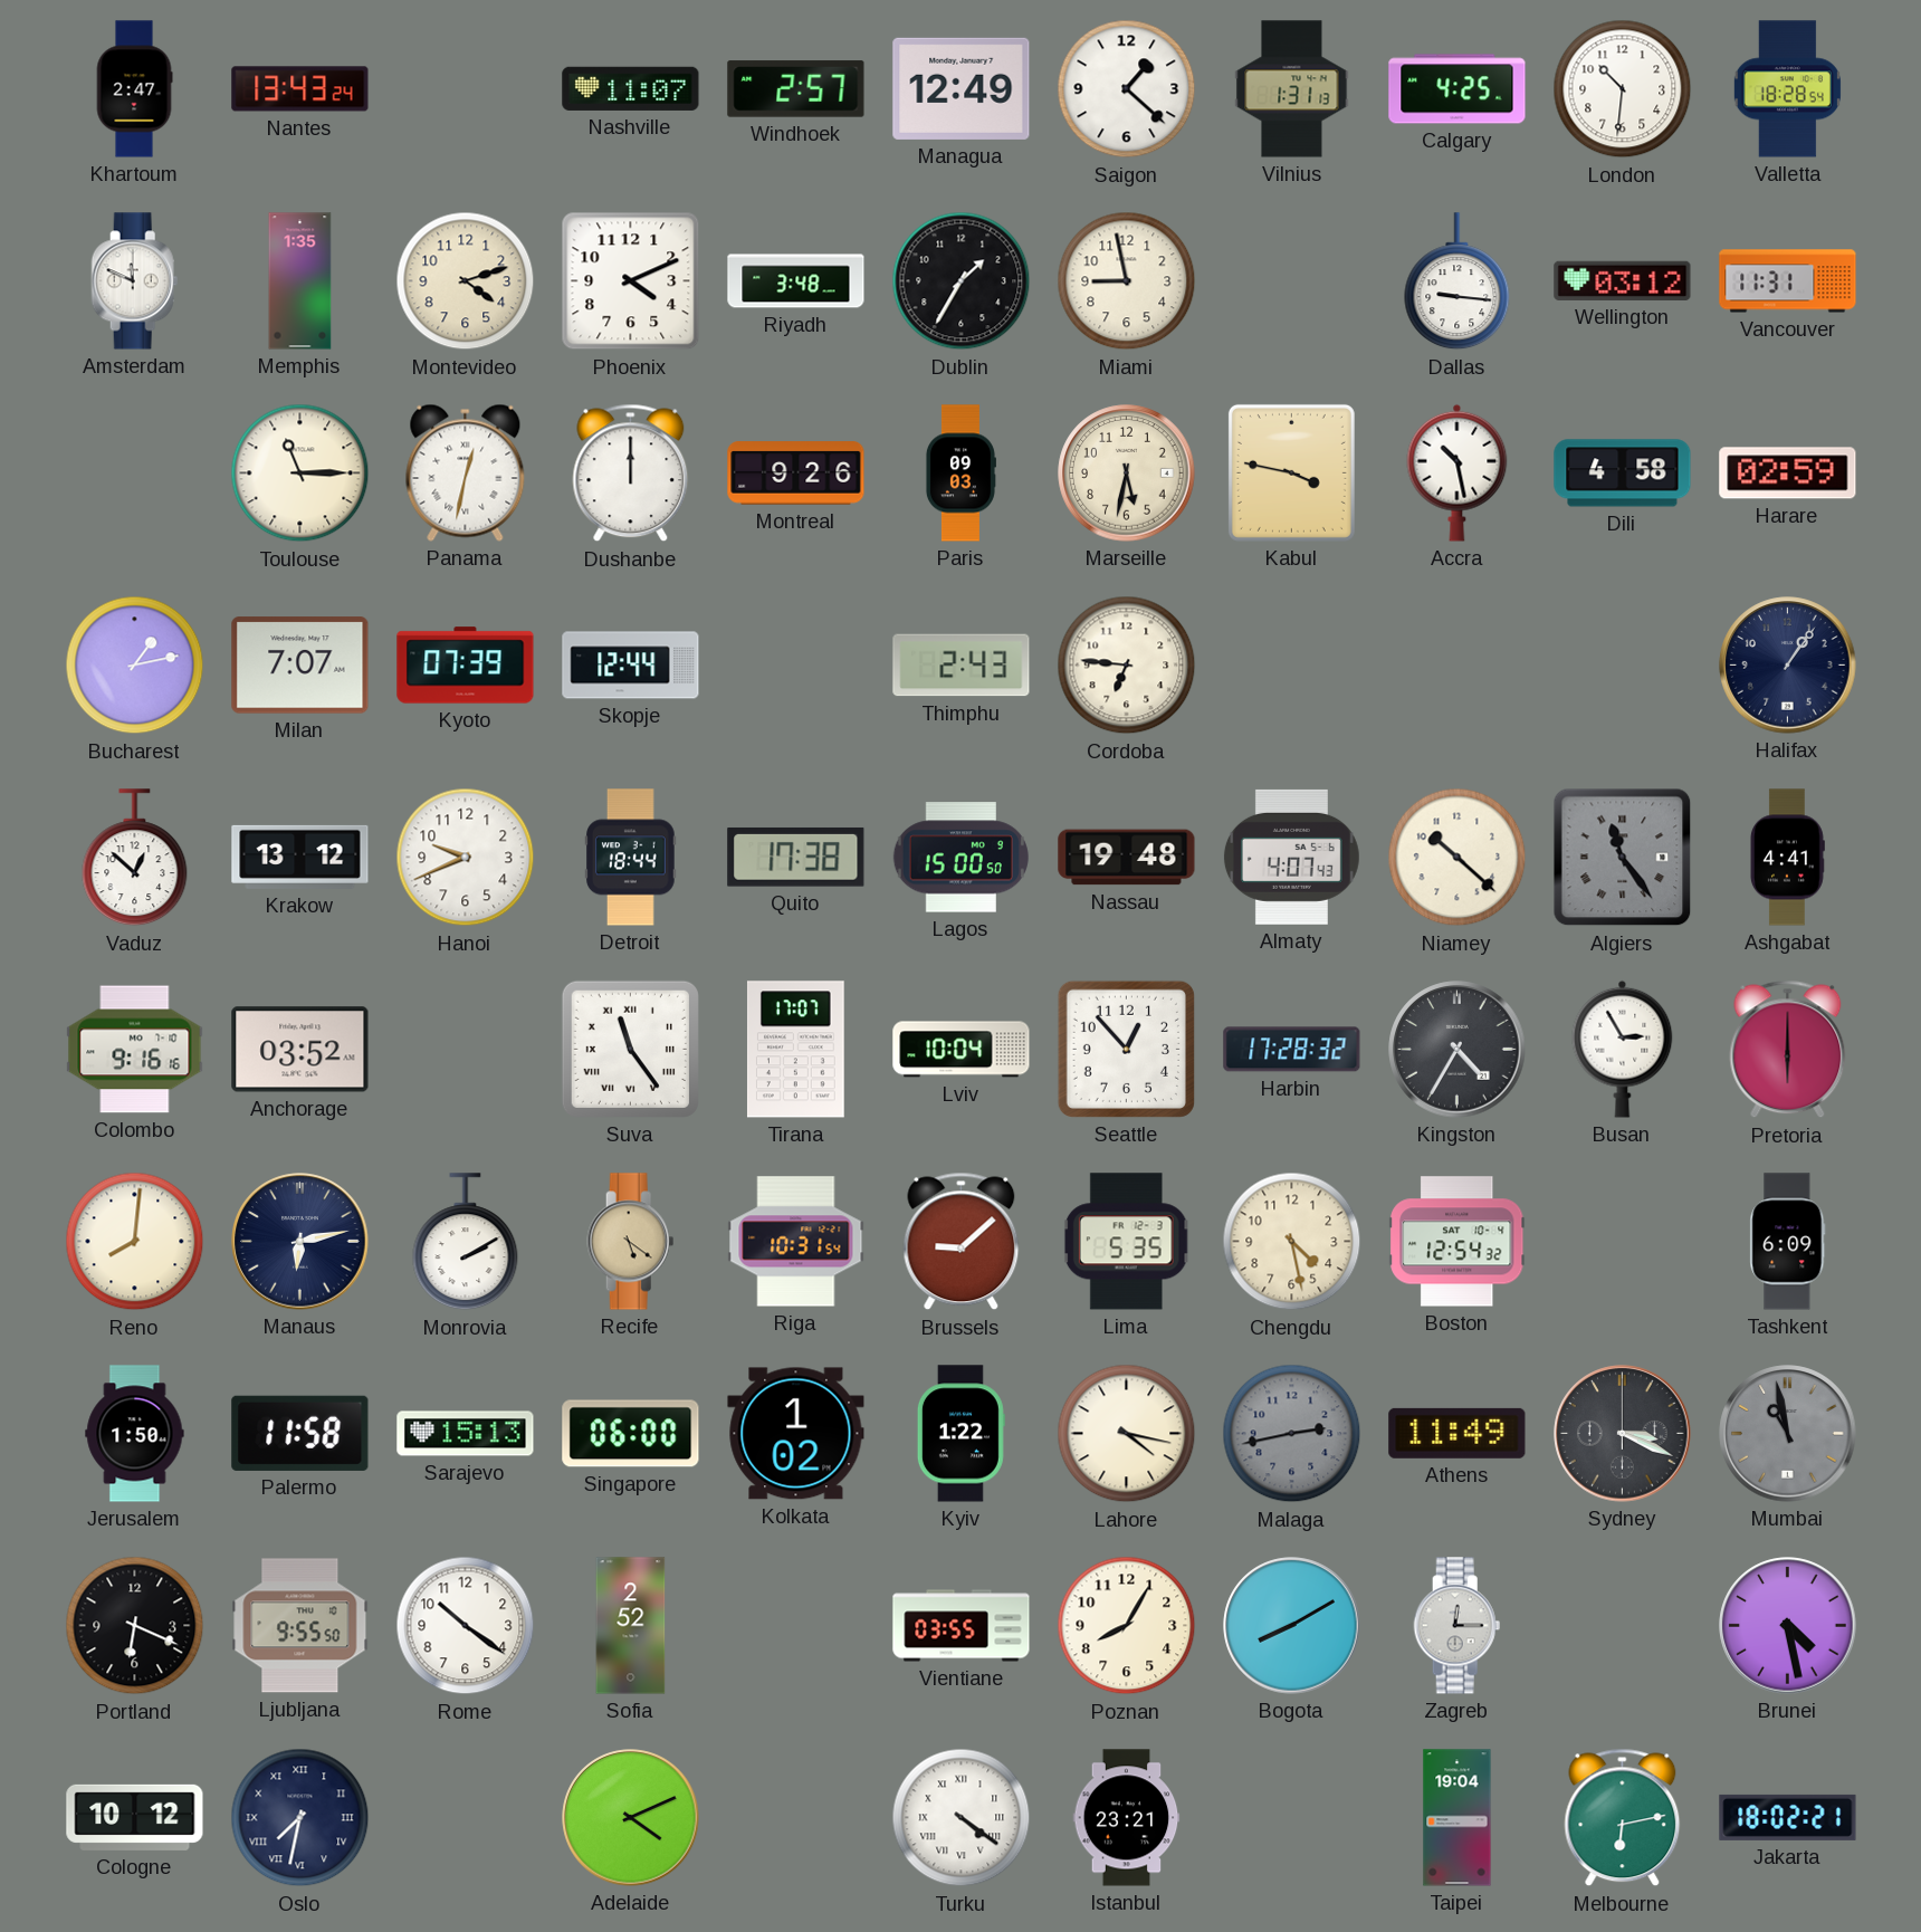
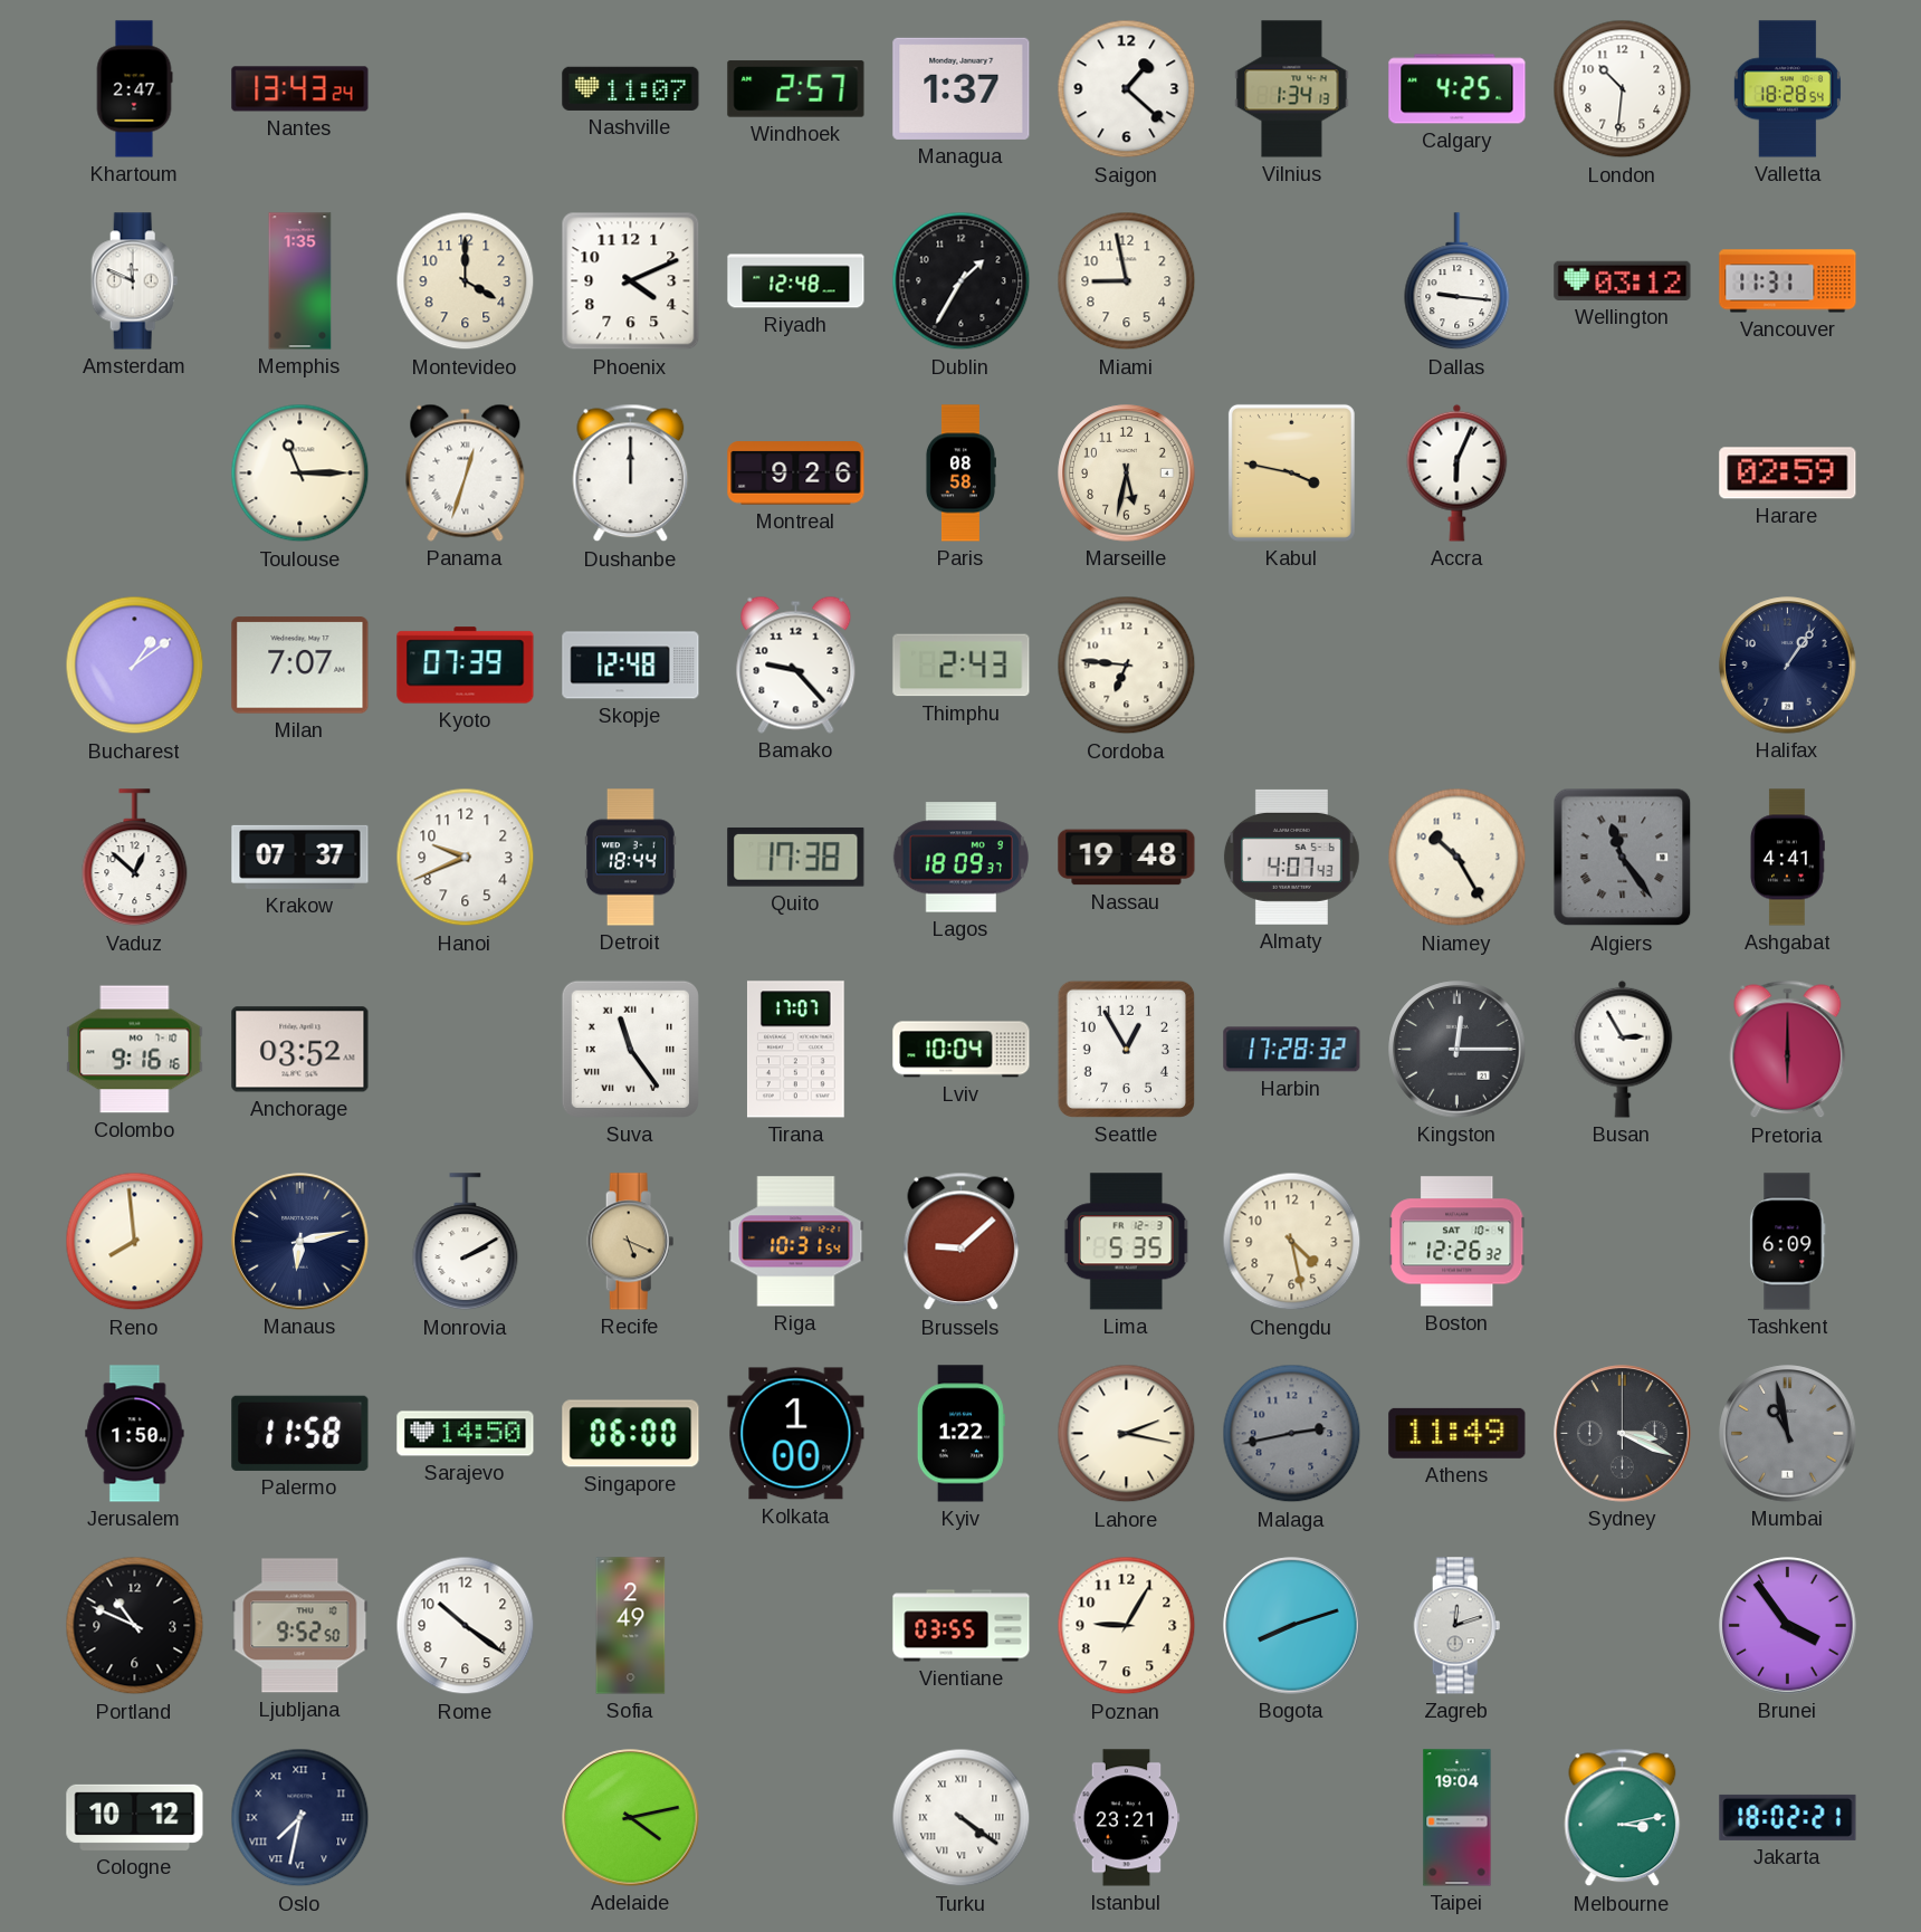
Managua: 12:49 -> 1:37 (962, 88)
Vilnius: 1:31 -> 1:34 (1292, 89)
Montevideo: 4:12 -> 4:00 (466, 281)
Riyadh: 3:48 -> 12:48 (796, 281)
Panama: 12:32 -> 12:33 (466, 472)
Paris: 09:03 -> 08:58 (960, 474)
Accra: 10:28 -> 6:04 (1458, 472)
Dili: 4:58 -> none (1623, 474)
Bucharest: 1:13 -> 1:09 (135, 666)
Skopje: 12:44 -> 12:48 (631, 666)
Bamako: none -> 9:23 (796, 664)
Krakow: 13:12 -> 07:37 (300, 857)
Lagos: 15:00 -> 18:09 (960, 858)
Niamey: 10:22 -> 10:25 (1458, 858)
Seattle: 12:53 -> 12:55 (1126, 1049)
Kingston: 4:35 -> 12:15 (1458, 1050)
Reno: 8:01 -> 7:59 (135, 1242)
Recife: 5:21 -> 5:19 (631, 1242)
Boston: 12:54 -> 12:26 (1458, 1242)
Sarajevo: 15:13 -> 14:50 (466, 1434)
Kolkata: 1:02 -> 1:00 (796, 1434)
Lahore: 4:17 -> 2:17 (1127, 1434)
Portland: 6:19 -> 10:49 (135, 1626)
Ljubljana: 9:55 -> 9:52 (300, 1626)
Sofia: 2:52 -> 2:49 (631, 1626)
Poznan: 8:05 -> 9:05 (1127, 1626)
Bogota: 8:10 -> 8:12 (1292, 1626)
Zagreb: 12:15 -> 12:12 (1458, 1626)
Brunei: 4:28 -> 3:54 (1788, 1626)
Adelaide: 4:11 -> 4:13 (631, 1818)
Melbourne: 6:13 -> 3:13 (1623, 1818)
